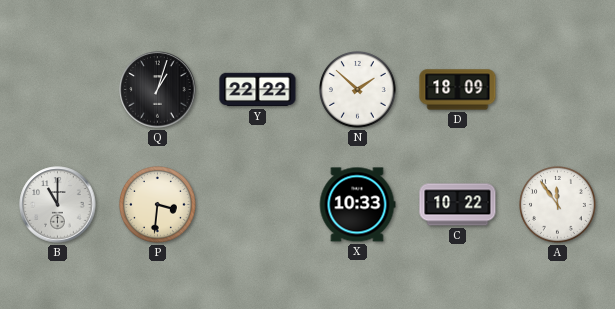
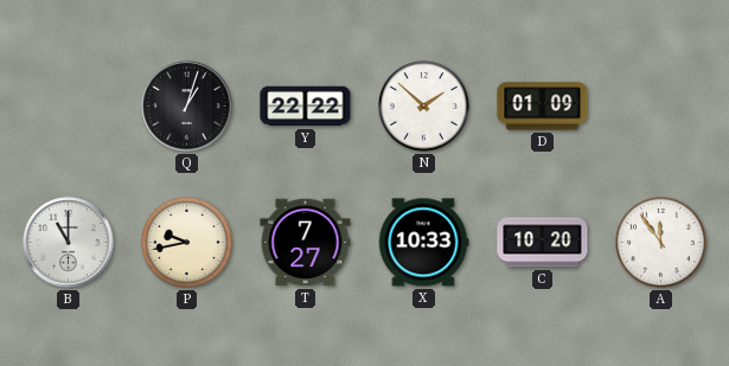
D: 18:09 -> 01:09 (543, 107)
P: 3:31 -> 9:43 (187, 243)
T: none -> 7:27 (306, 243)
C: 10:22 -> 10:20 (543, 243)
